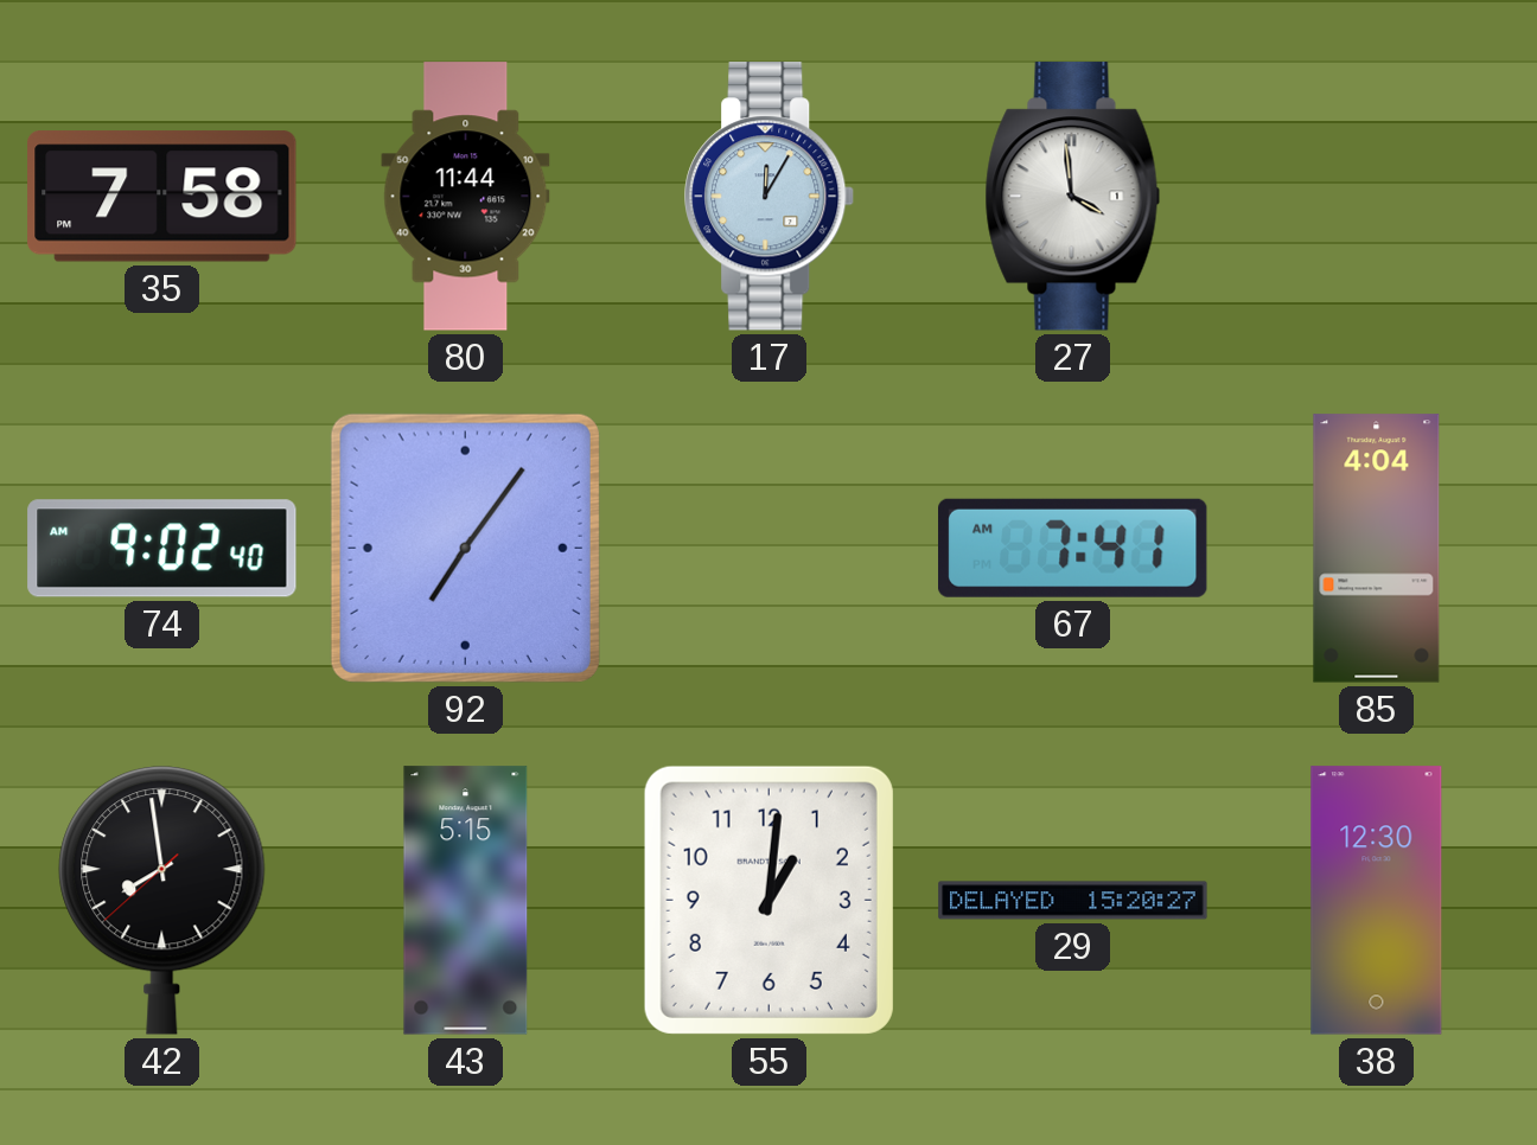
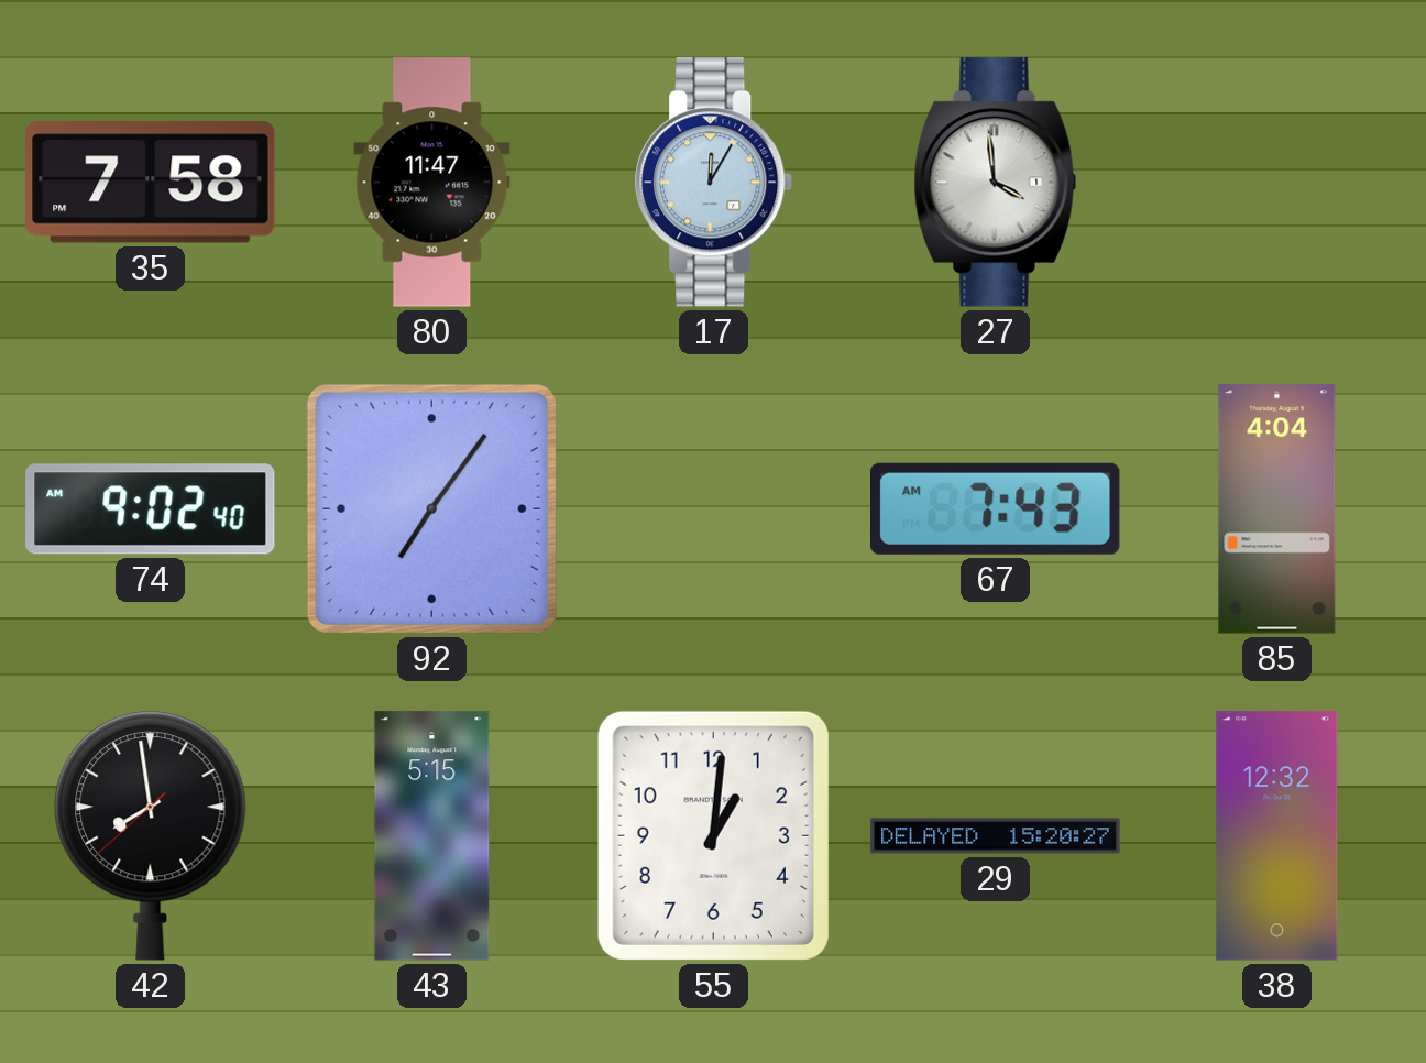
80: 11:44 -> 11:47 (432, 183)
67: 7:41 -> 7:43 (996, 508)
38: 12:30 -> 12:32 (1277, 836)
